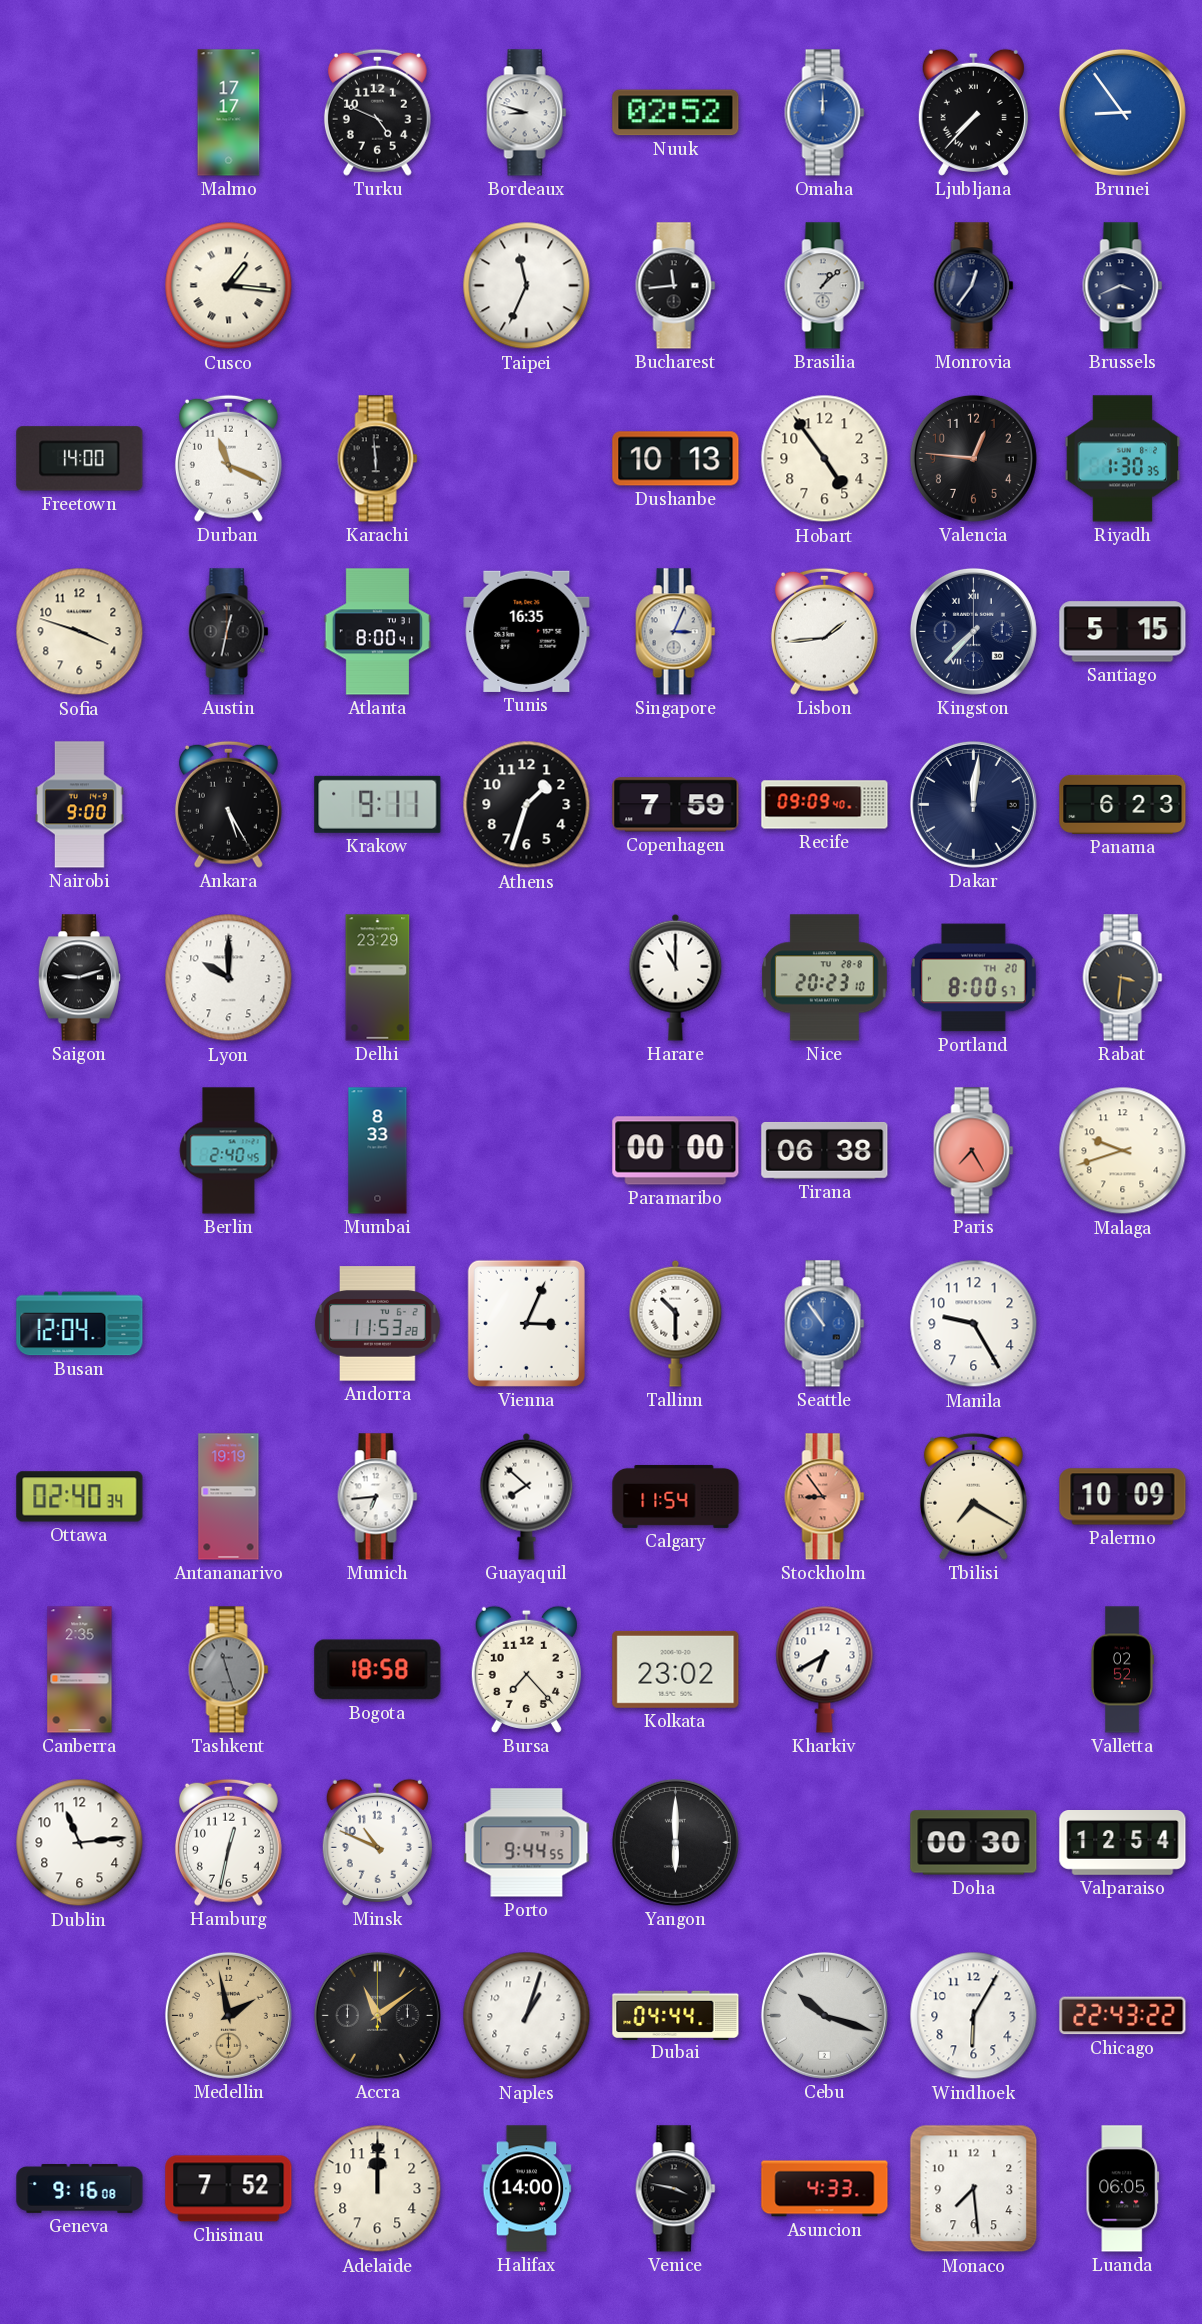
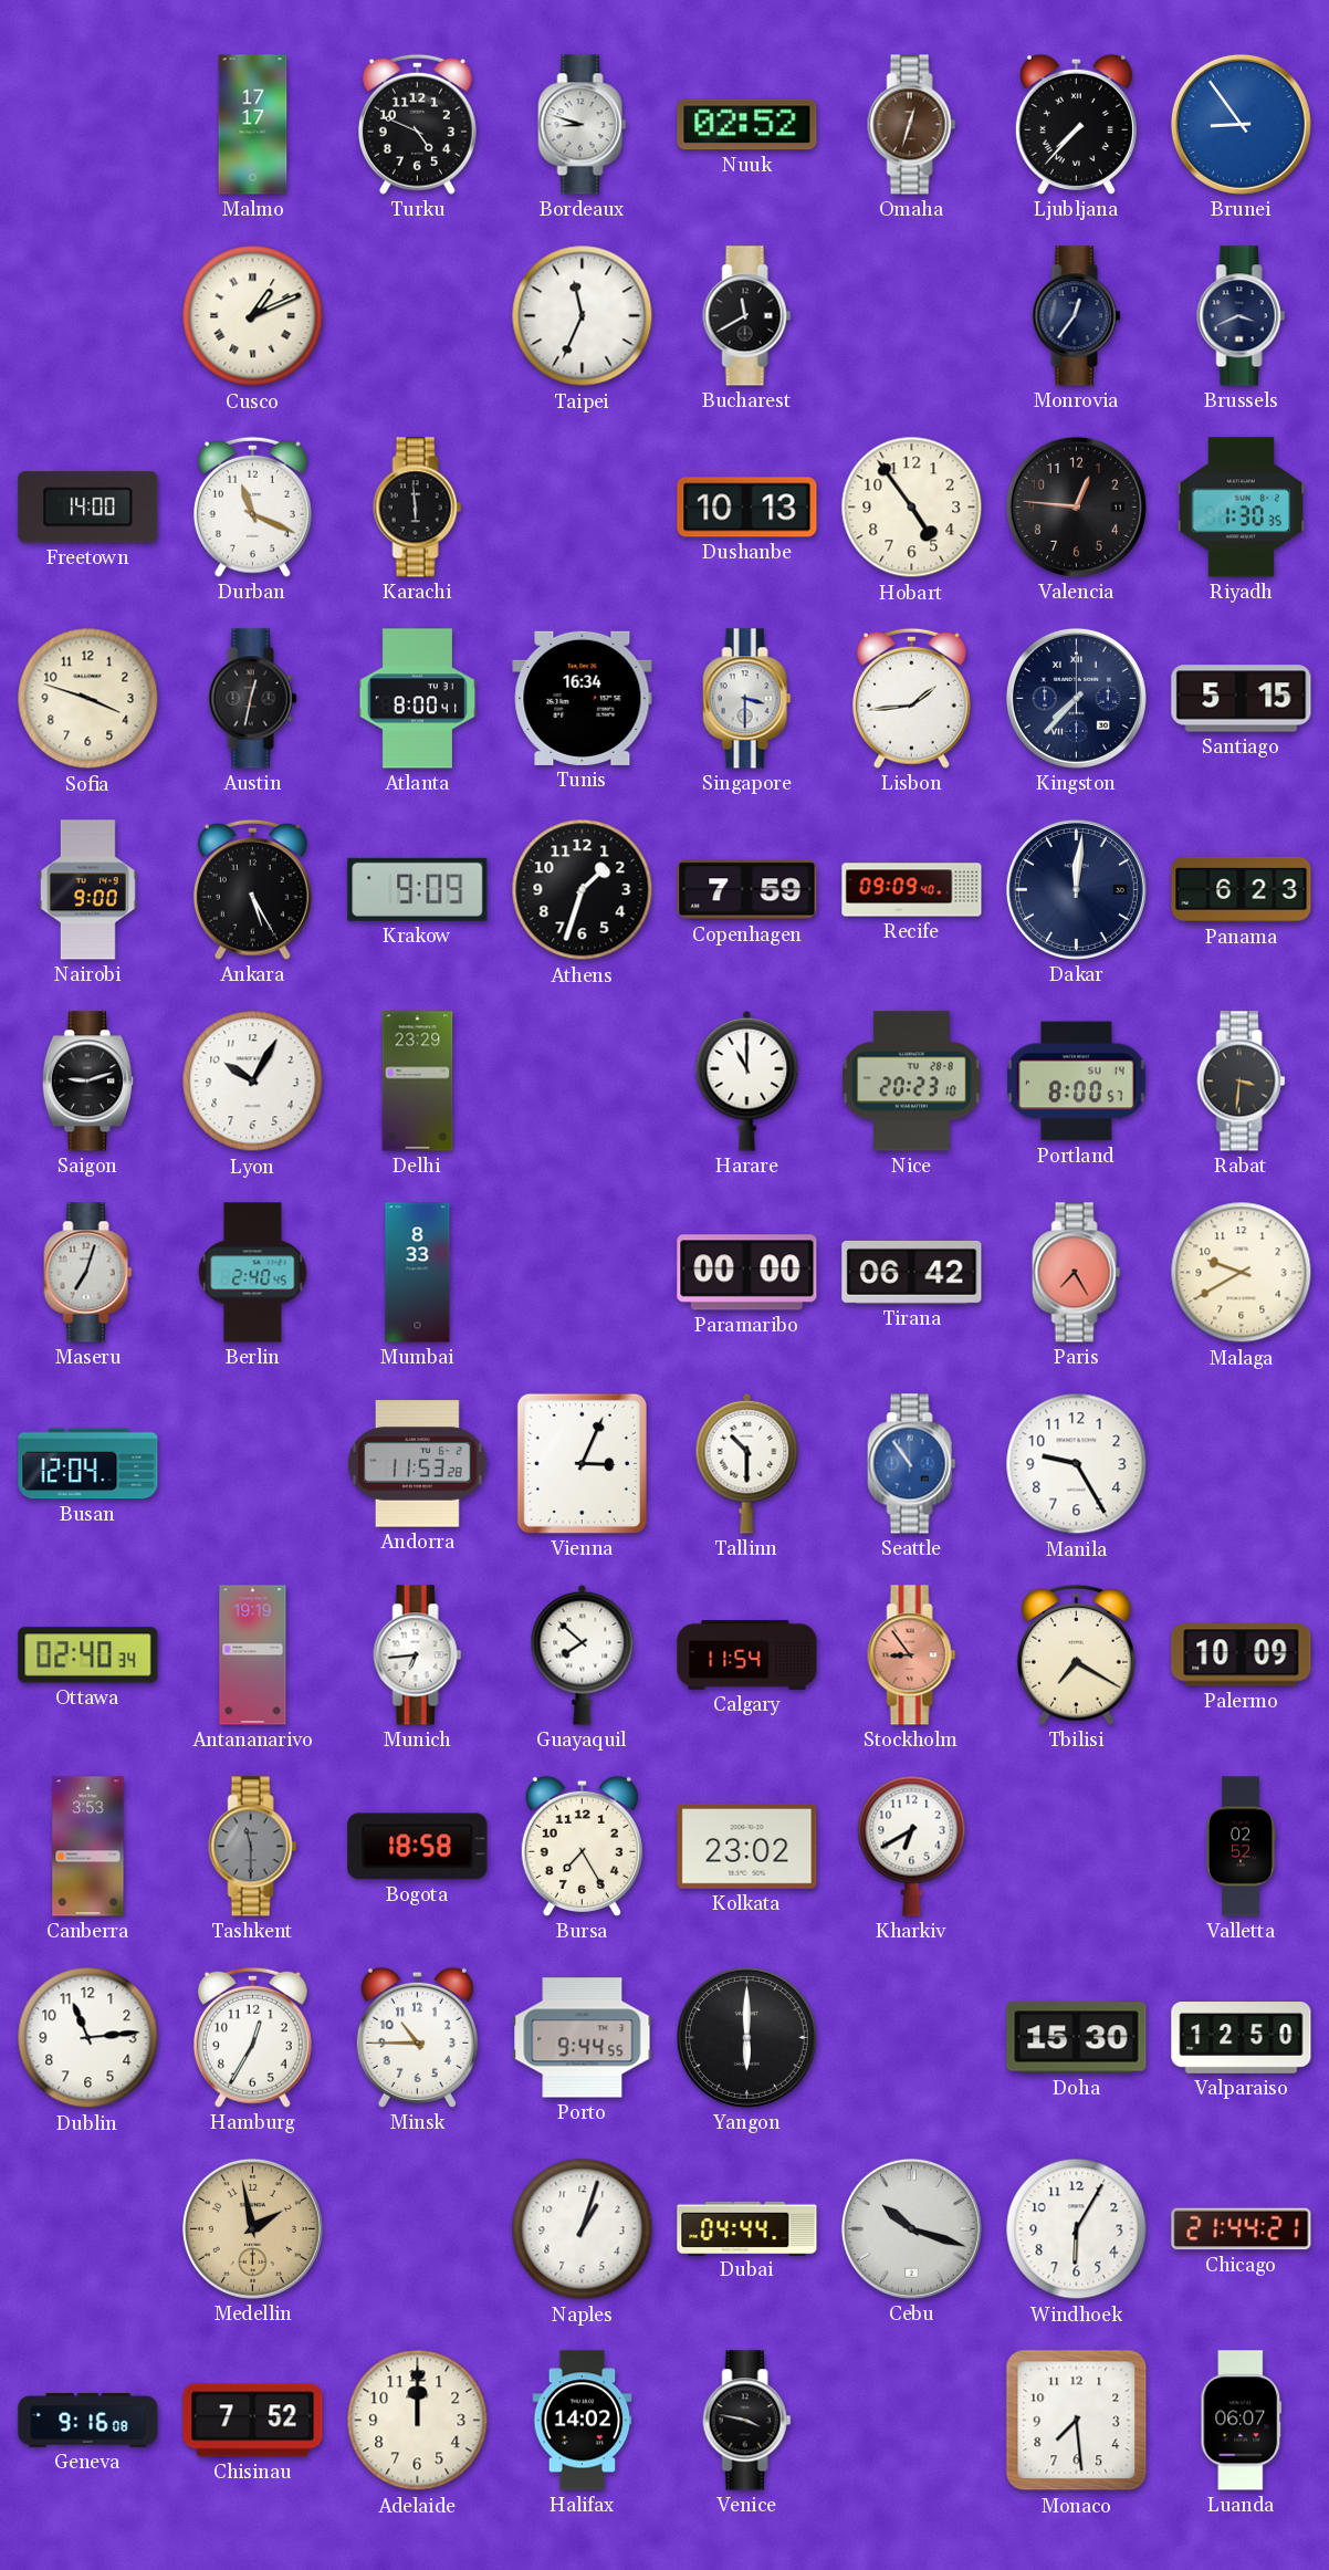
Omaha: 12:00 -> 12:33 (912, 125)
Omaha dial: blue -> brown (912, 125)
Cusco: 1:16 -> 1:11 (253, 316)
Bucharest: 11:44 -> 11:40 (747, 316)
Brasilia: 1:08 -> none (825, 286)
Tunis: 16:35 -> 16:34 (583, 698)
Singapore: 3:04 -> 3:30 (747, 699)
Krakow: 9:11 -> 9:09 (418, 889)
Lyon: 10:00 -> 10:05 (253, 1082)
Portland date: TH 20 -> SU 14 (1076, 1082)
Maseru: none -> 7:03 (88, 1273)
Tirana: 06:38 -> 06:42 (912, 1272)
Malaga: 9:42 -> 9:40 (1242, 1273)
Canberra: 2:35 -> 3:53 (88, 1847)
Tashkent: 11:27 -> 11:30 (253, 1847)
Bursa: 7:23 -> 7:25 (582, 1846)
Hamburg: 12:32 -> 12:35 (252, 2037)
Minsk: 10:49 -> 10:45 (417, 2037)
Doha: 00:30 -> 15:30 (1077, 2038)
Valparaiso: 12:54 -> 12:50 (1242, 2038)
Accra: 11:09 -> none (377, 2015)
Chicago: 22:43 -> 21:44 (1242, 2229)
Halifax: 14:00 -> 14:02 (583, 2421)
Asuncion: 4:33 -> none (825, 2189)
Luanda: 06:05 -> 06:07 (1242, 2421)
